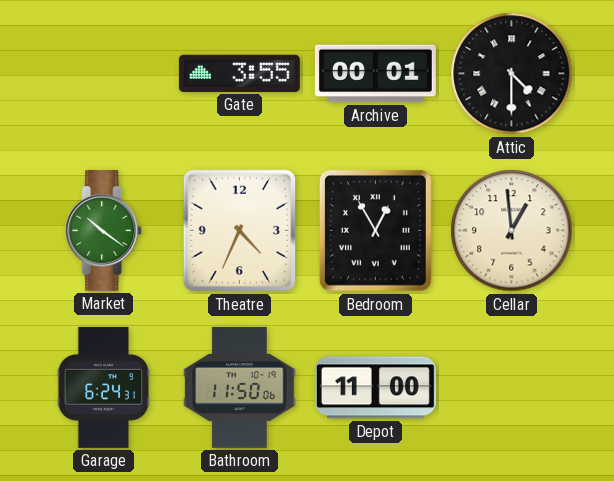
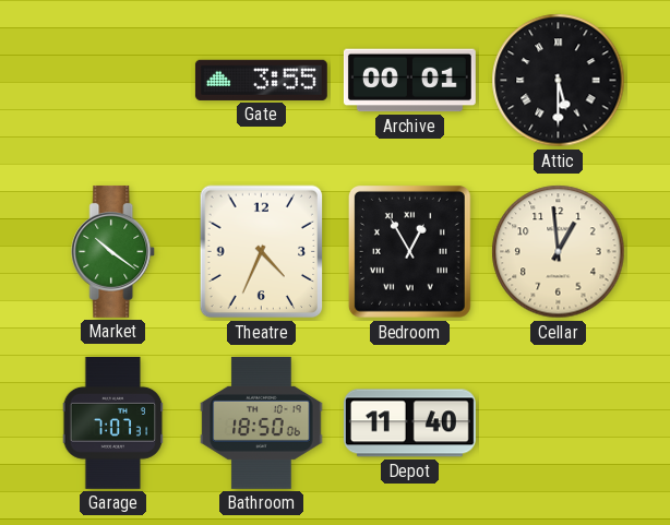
Attic: 4:30 -> 5:30 (559, 81)
Garage: 6:24 -> 7:07 (113, 422)
Bathroom: 11:50 -> 18:50 (262, 422)
Depot: 11:00 -> 11:40 (409, 423)
